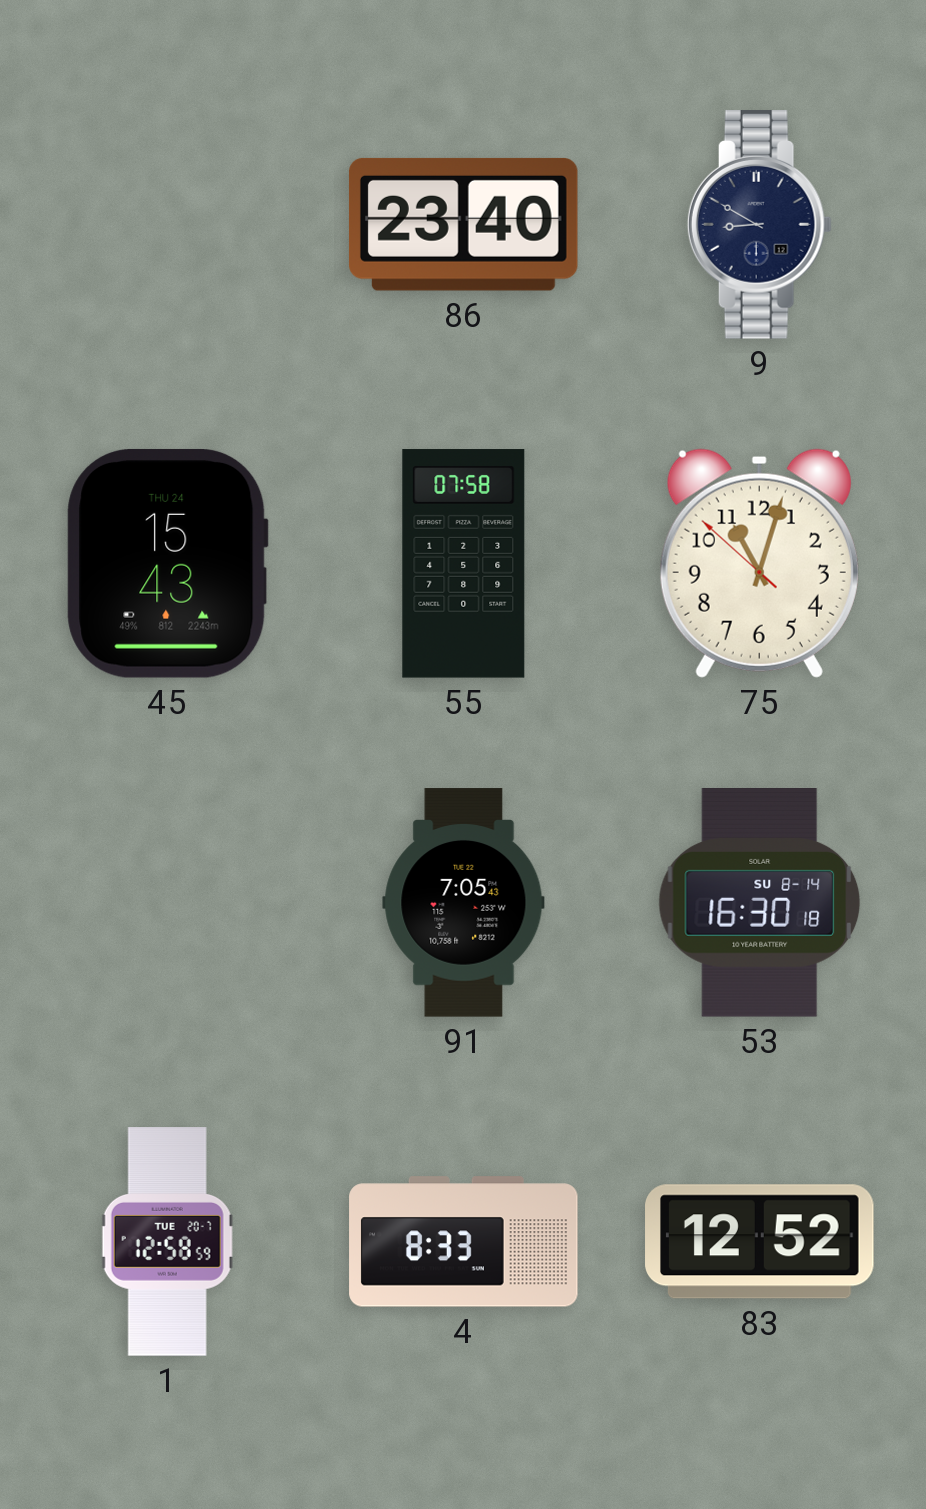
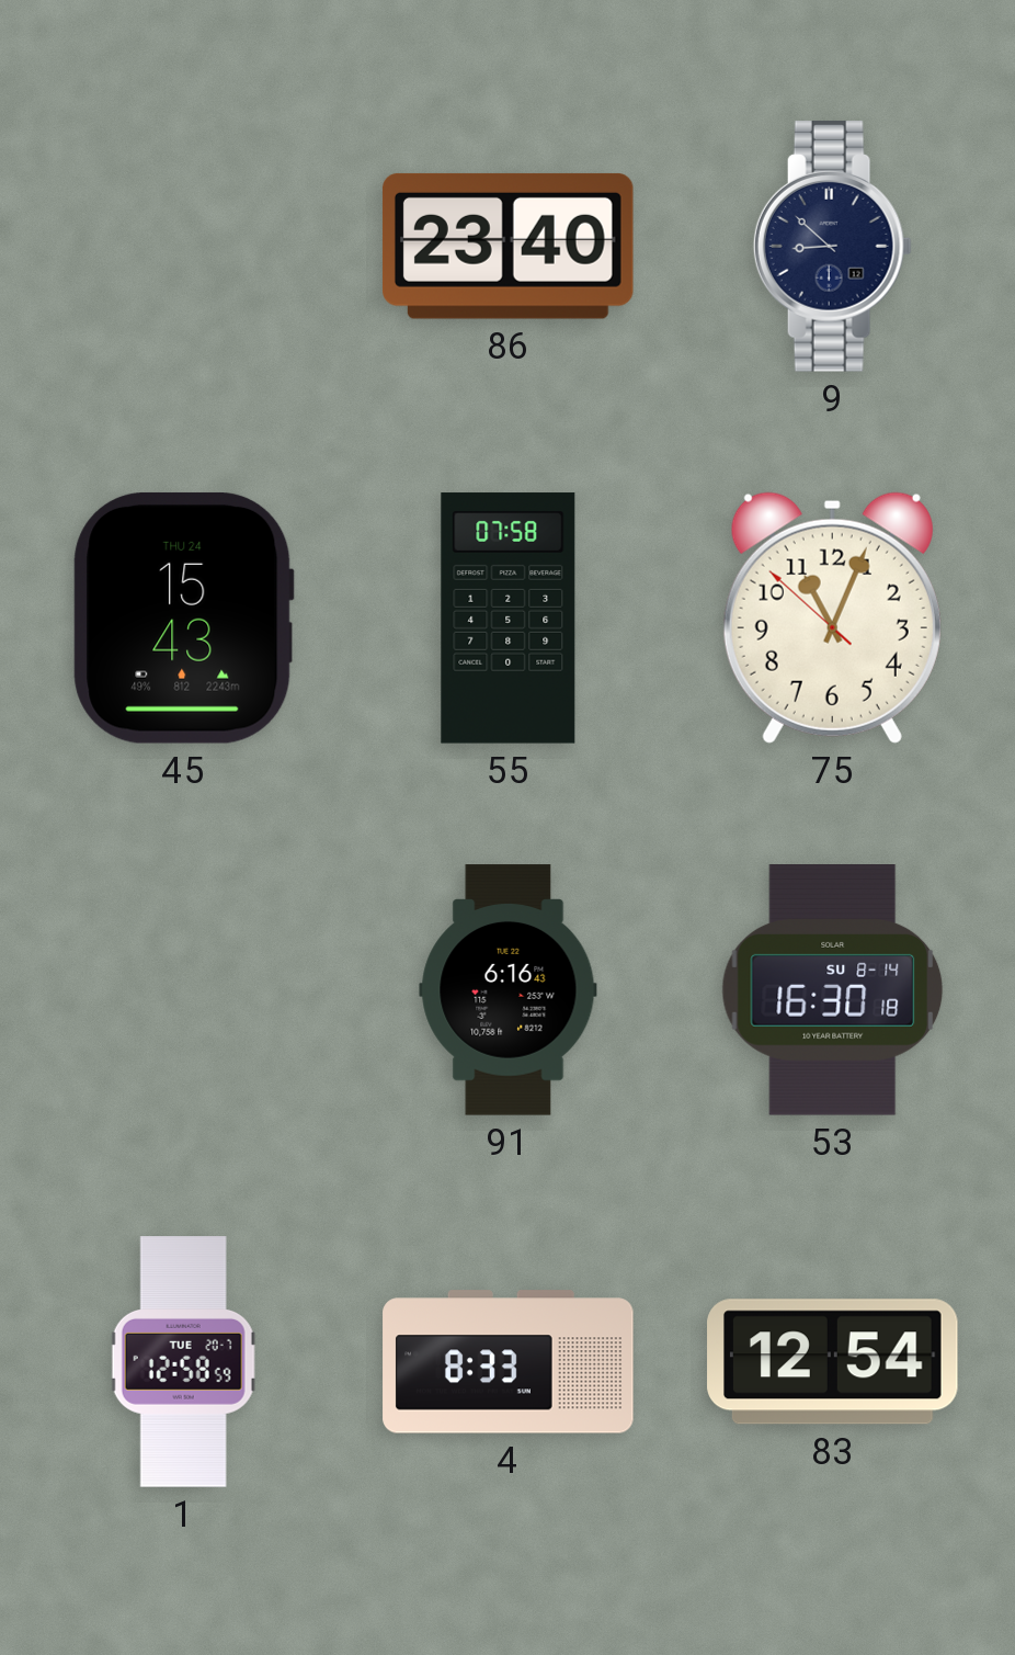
9: 8:50 -> 8:52 (832, 247)
75: 11:02 -> 11:03 (832, 617)
91: 7:05 -> 6:16 (509, 990)
83: 12:52 -> 12:54 (833, 1362)
